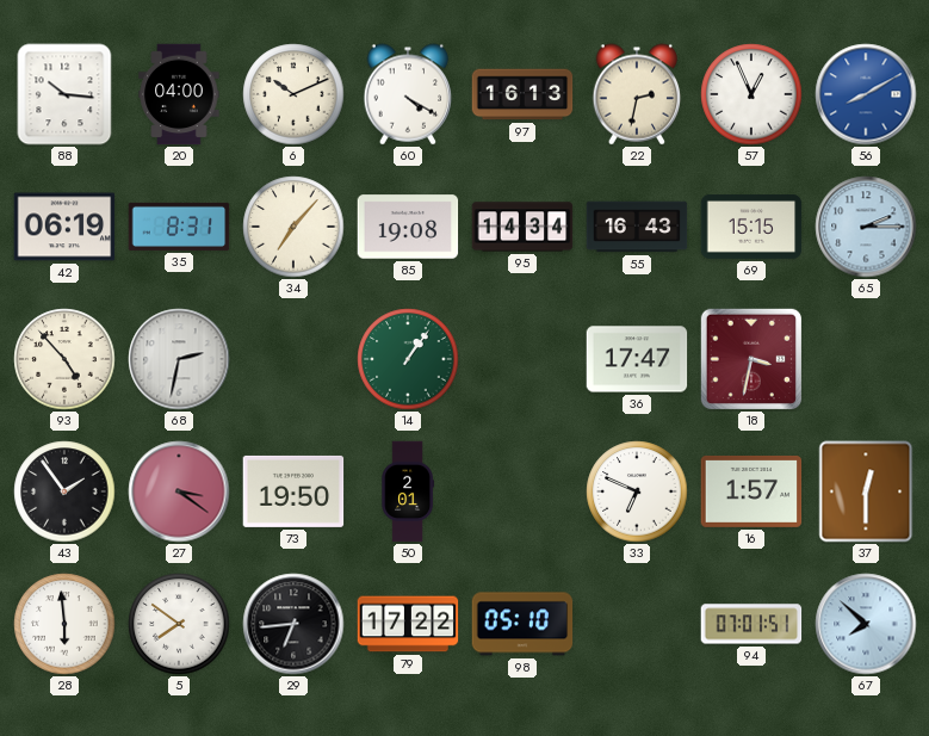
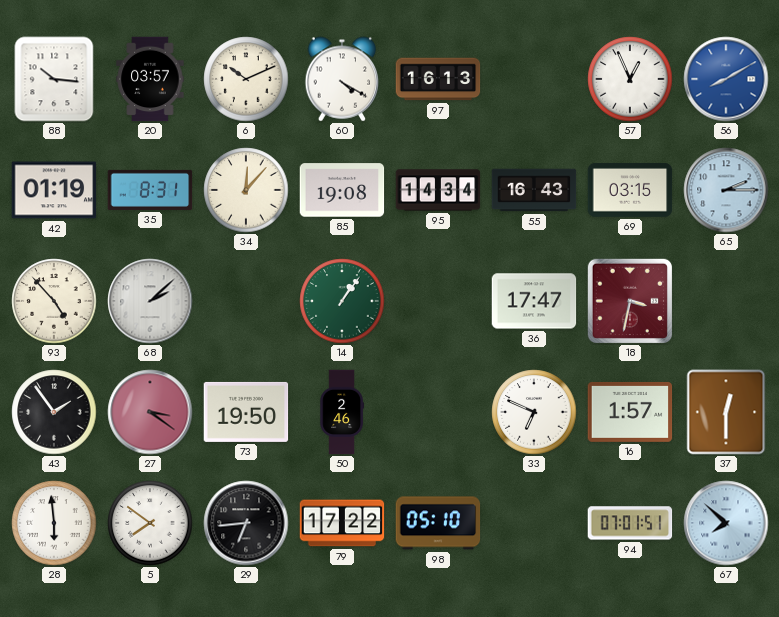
20: 04:00 -> 03:57 (150, 79)
22: 2:32 -> none (637, 94)
42: 06:19 -> 01:19 (54, 190)
34: 7:07 -> 12:07 (246, 190)
69: 15:15 -> 03:15 (630, 191)
68: 2:32 -> 2:08 (150, 301)
50: 2:01 -> 2:46 (341, 412)
